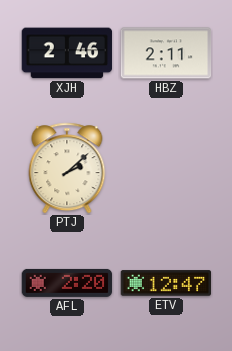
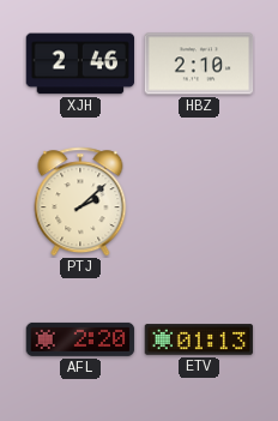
HBZ: 2:11 -> 2:10 (199, 64)
ETV: 12:47 -> 01:13 (199, 339)
